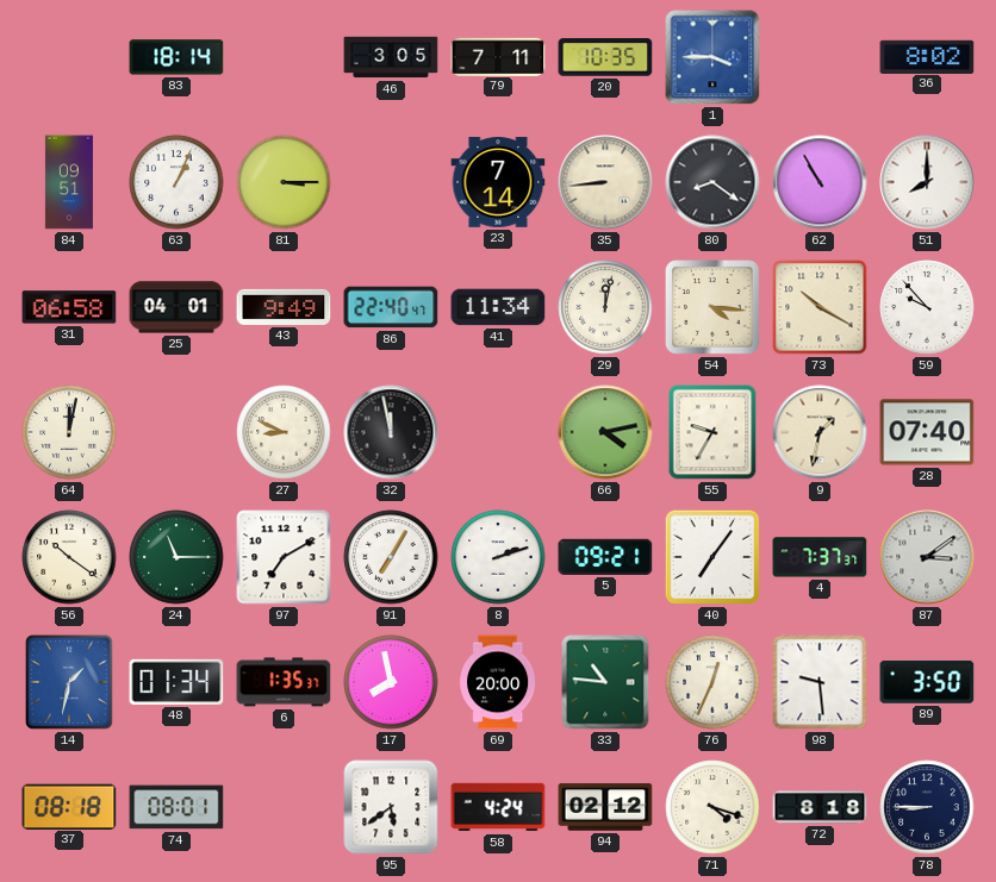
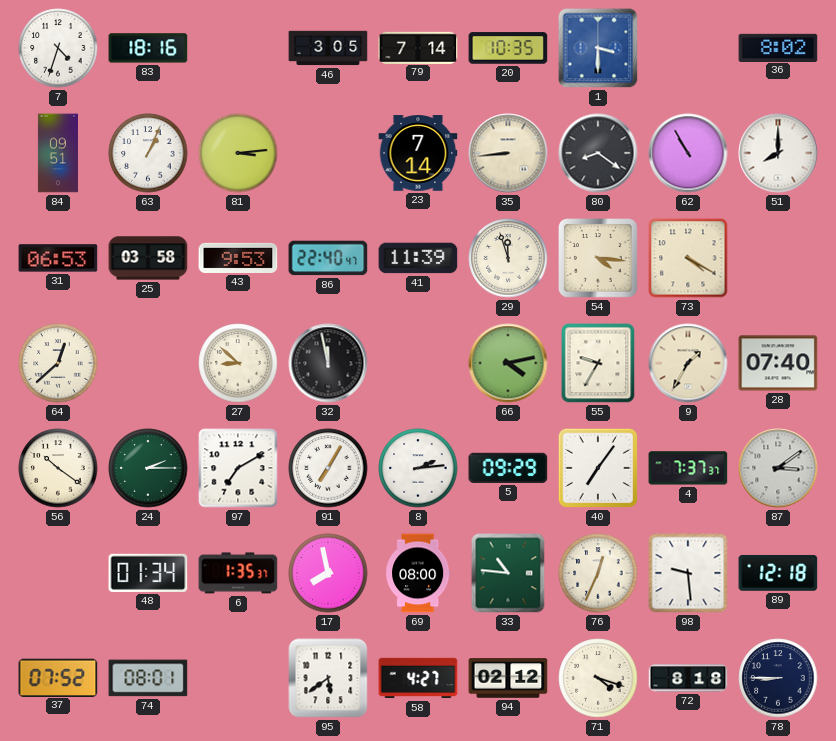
7: none -> 4:33 (58, 48)
83: 18:14 -> 18:16 (148, 48)
79: 7:11 -> 7:14 (418, 47)
1: 3:45 -> 3:30 (598, 48)
81: 3:15 -> 3:14 (238, 153)
31: 06:58 -> 06:53 (58, 258)
25: 04:01 -> 03:58 (148, 258)
43: 9:49 -> 9:53 (238, 258)
41: 11:34 -> 11:39 (418, 258)
29: 12:02 -> 11:57 (508, 258)
73: 10:20 -> 4:20 (688, 258)
59: 9:53 -> none (927, 307)
64: 12:02 -> 12:38 (58, 363)
27: 8:49 -> 8:52 (238, 363)
9: 1:32 -> 1:35 (688, 363)
24: 11:15 -> 2:15 (148, 468)
8: 2:12 -> 2:14 (418, 468)
5: 09:21 -> 09:29 (508, 468)
14: 1:32 -> none (69, 682)
69: 20:00 -> 08:00 (418, 573)
89: 3:50 -> 12:18 (778, 573)
37: 08:18 -> 07:52 (58, 677)
58: 4:24 -> 4:27 (418, 678)
